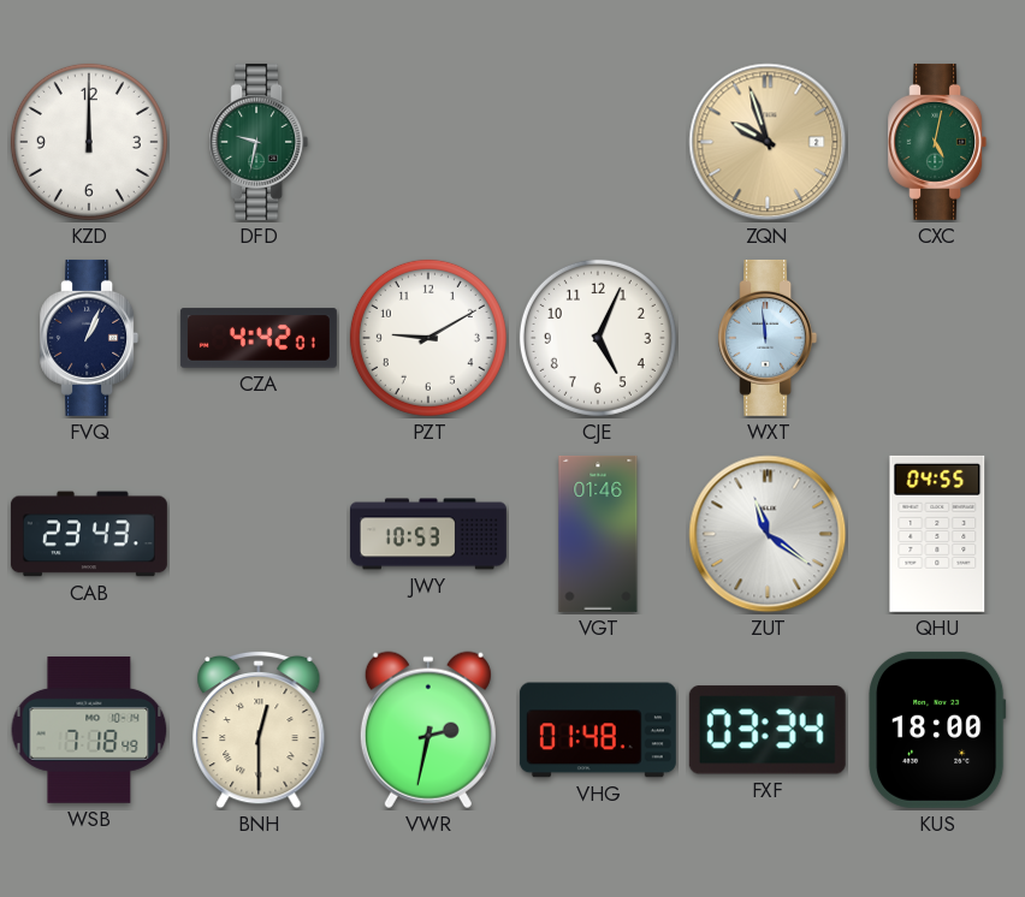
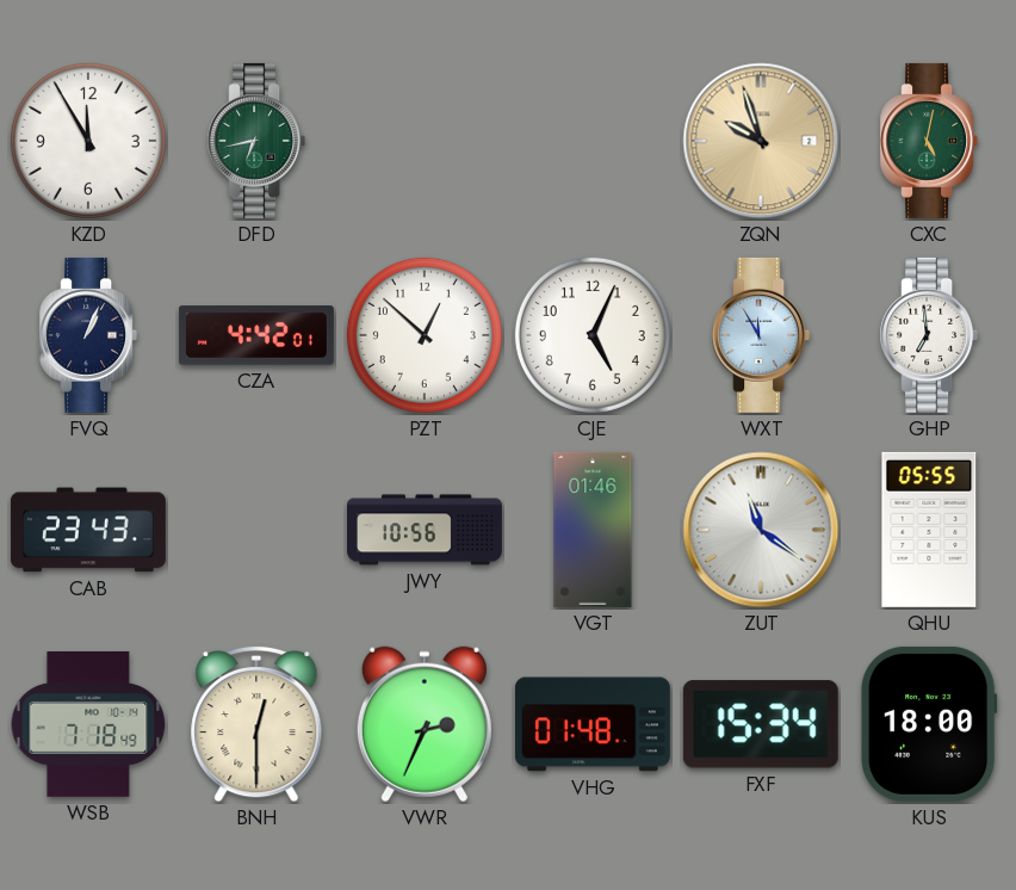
KZD: 12:00 -> 11:55 (88, 141)
DFD: 9:32 -> 6:43 (256, 141)
PZT: 9:10 -> 12:52 (425, 335)
WXT: 11:59 -> 11:55 (761, 335)
GHP: none -> 6:59 (929, 335)
JWY: 10:53 -> 10:56 (425, 530)
QHU: 04:55 -> 05:55 (929, 530)
VWR: 2:32 -> 2:34 (425, 724)
FXF: 03:34 -> 15:34 (761, 724)
